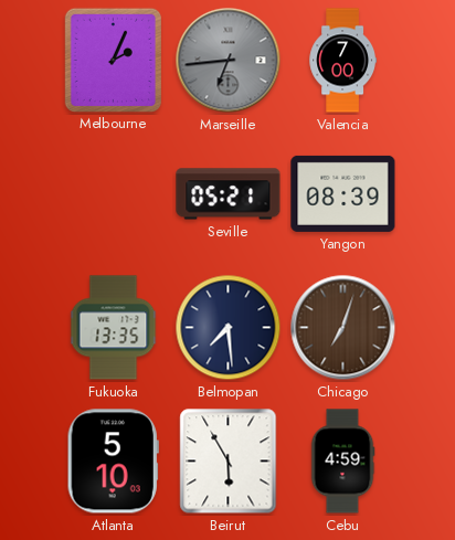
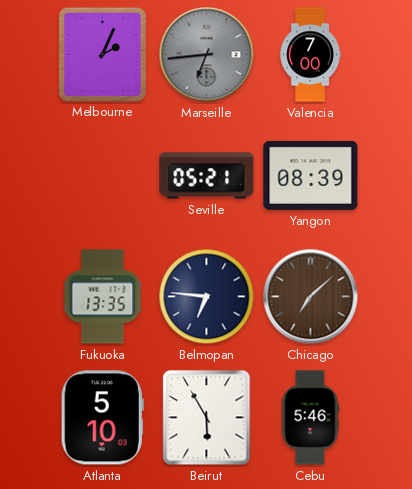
Belmopan: 7:29 -> 6:46 (207, 297)
Chicago: 7:03 -> 7:08 (311, 297)
Cebu: 4:59 -> 5:46 (310, 418)
